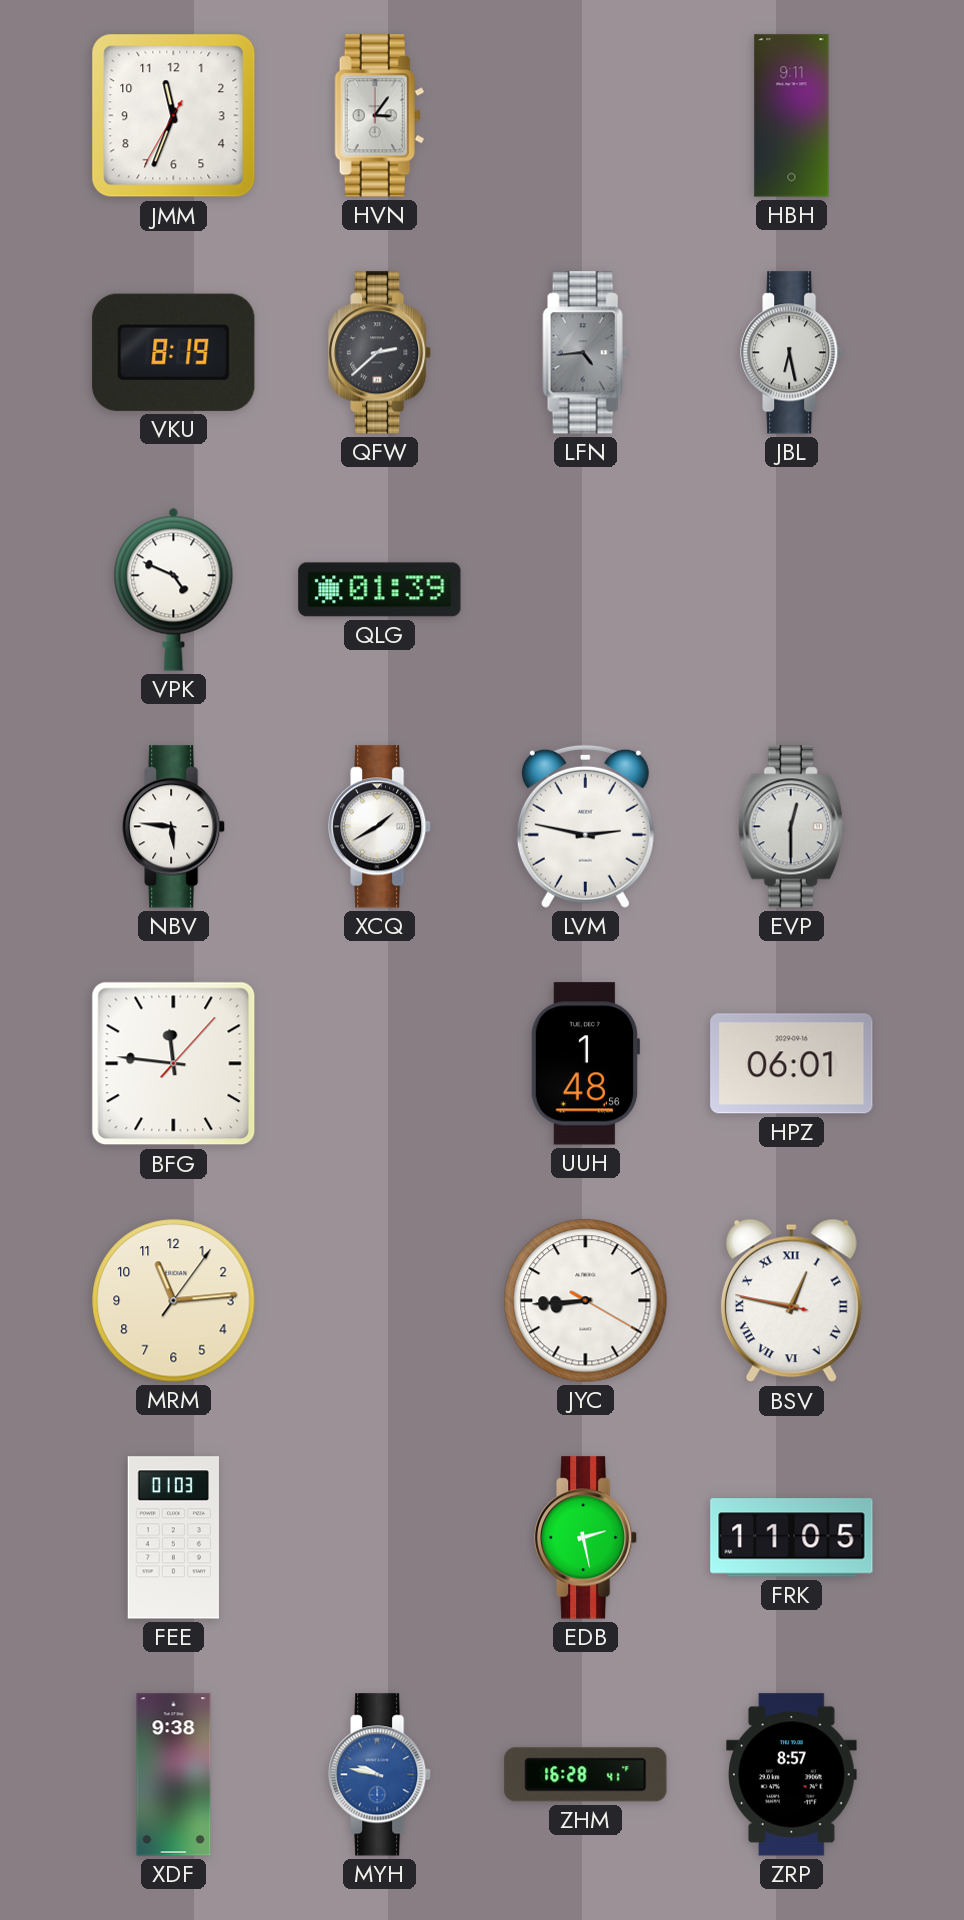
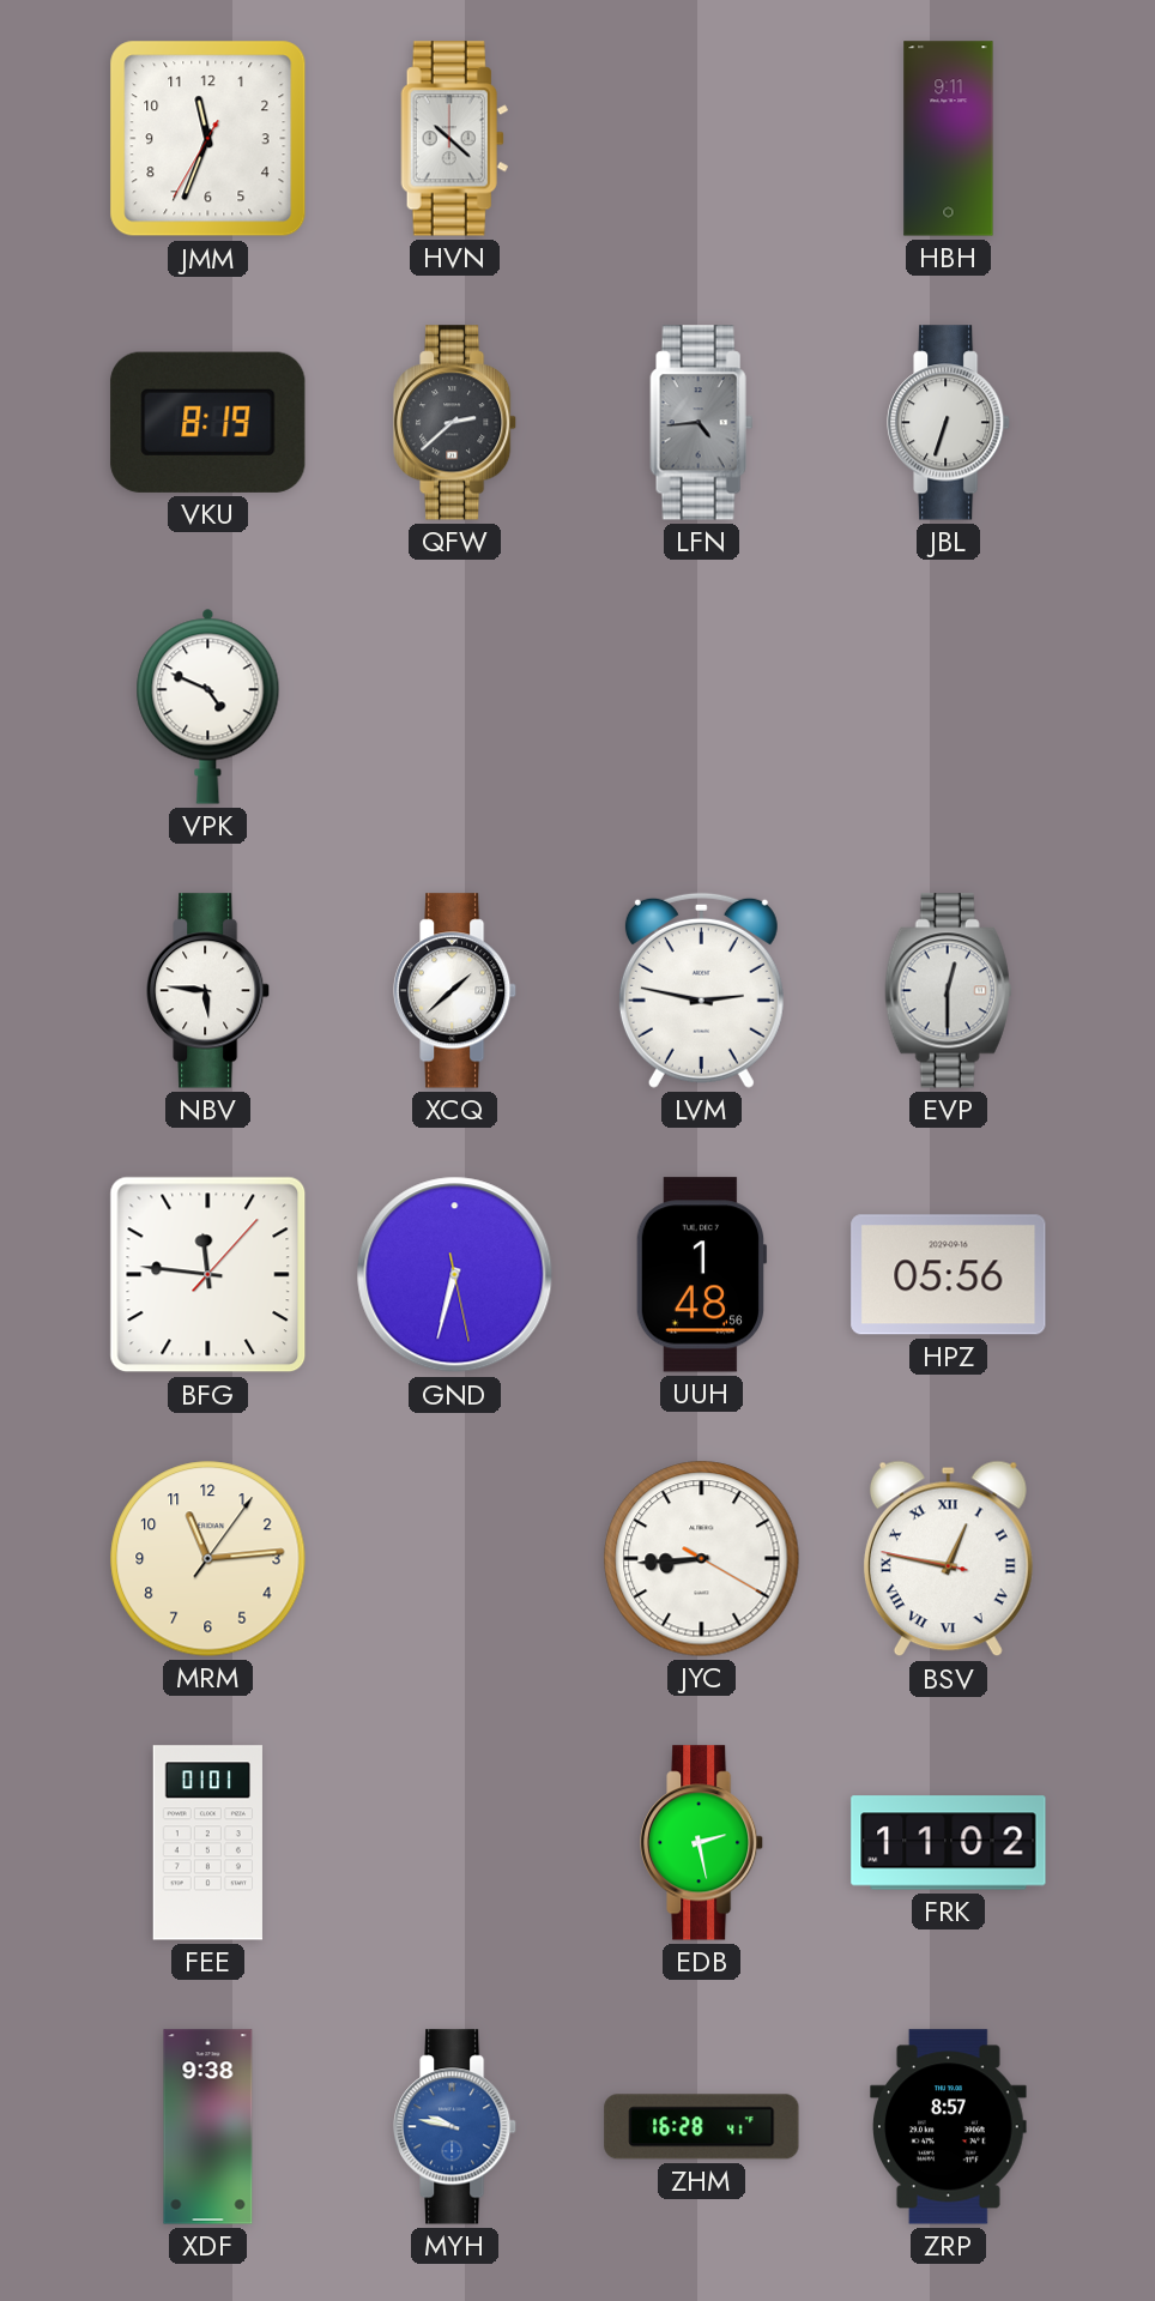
HVN: 3:06 -> 10:22 (455, 139)
JBL: 6:28 -> 6:33 (949, 423)
QLG: 01:39 -> none (380, 590)
XCQ: 1:40 -> 1:38 (455, 991)
GND: none -> 6:32 (455, 1275)
HPZ: 06:01 -> 05:56 (949, 1275)
FEE: 01:03 -> 01:01 (207, 1843)
FRK: 11:05 -> 11:02 (949, 1843)
